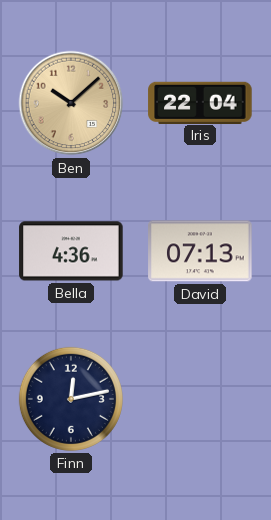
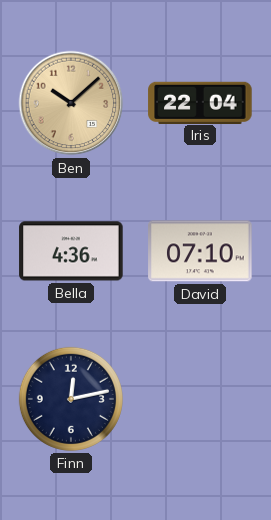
David: 07:13 -> 07:10 (200, 251)
